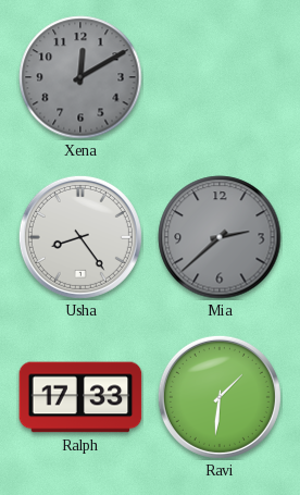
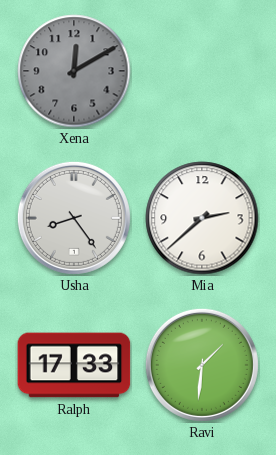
Mia dial: grey -> white (202, 218)
